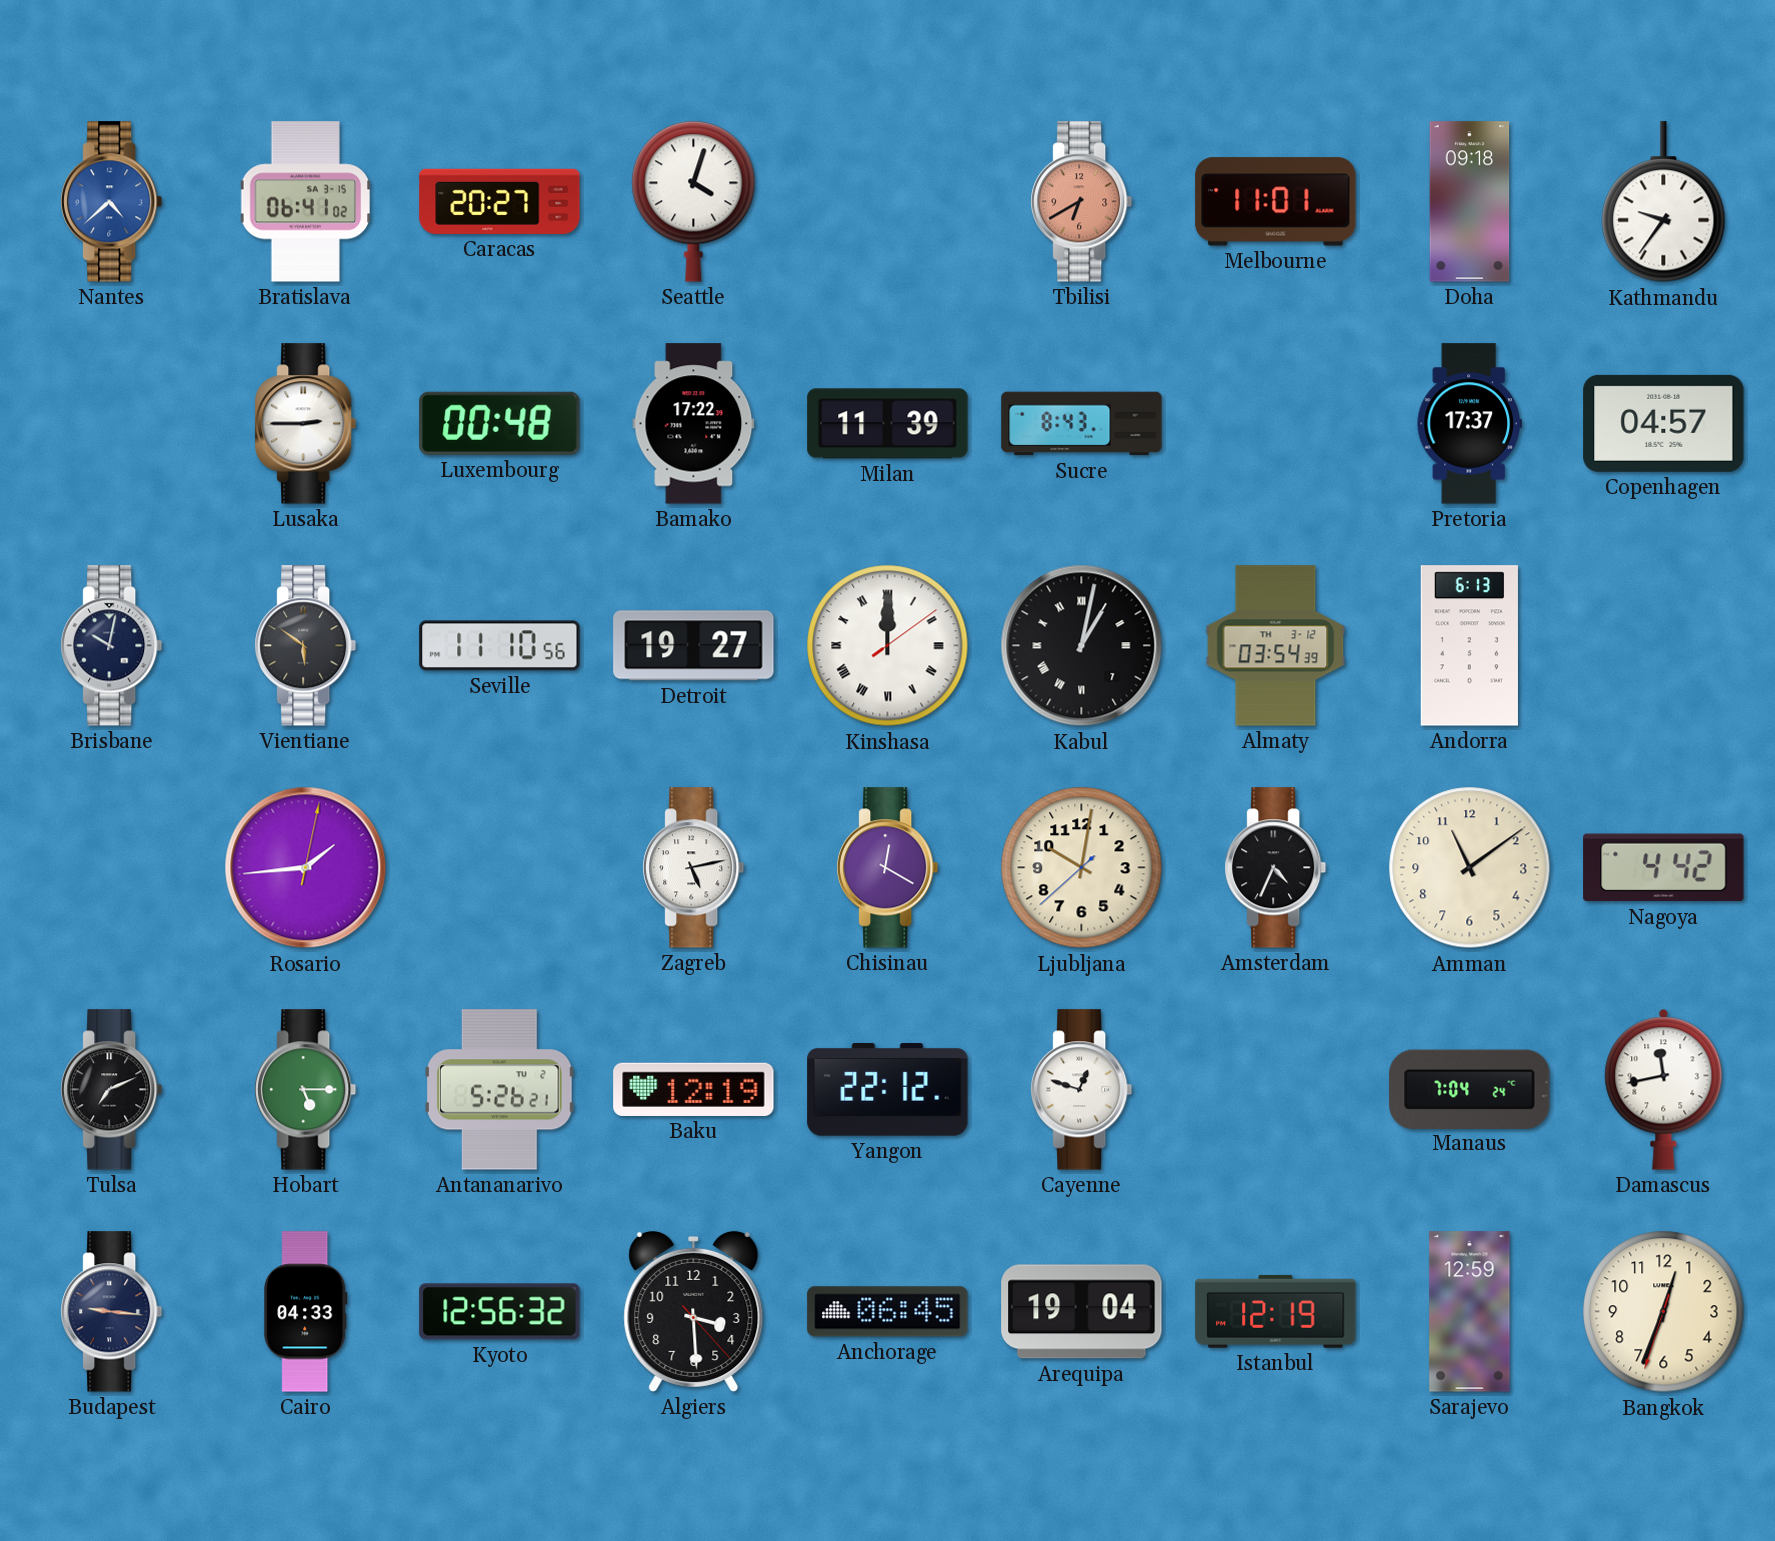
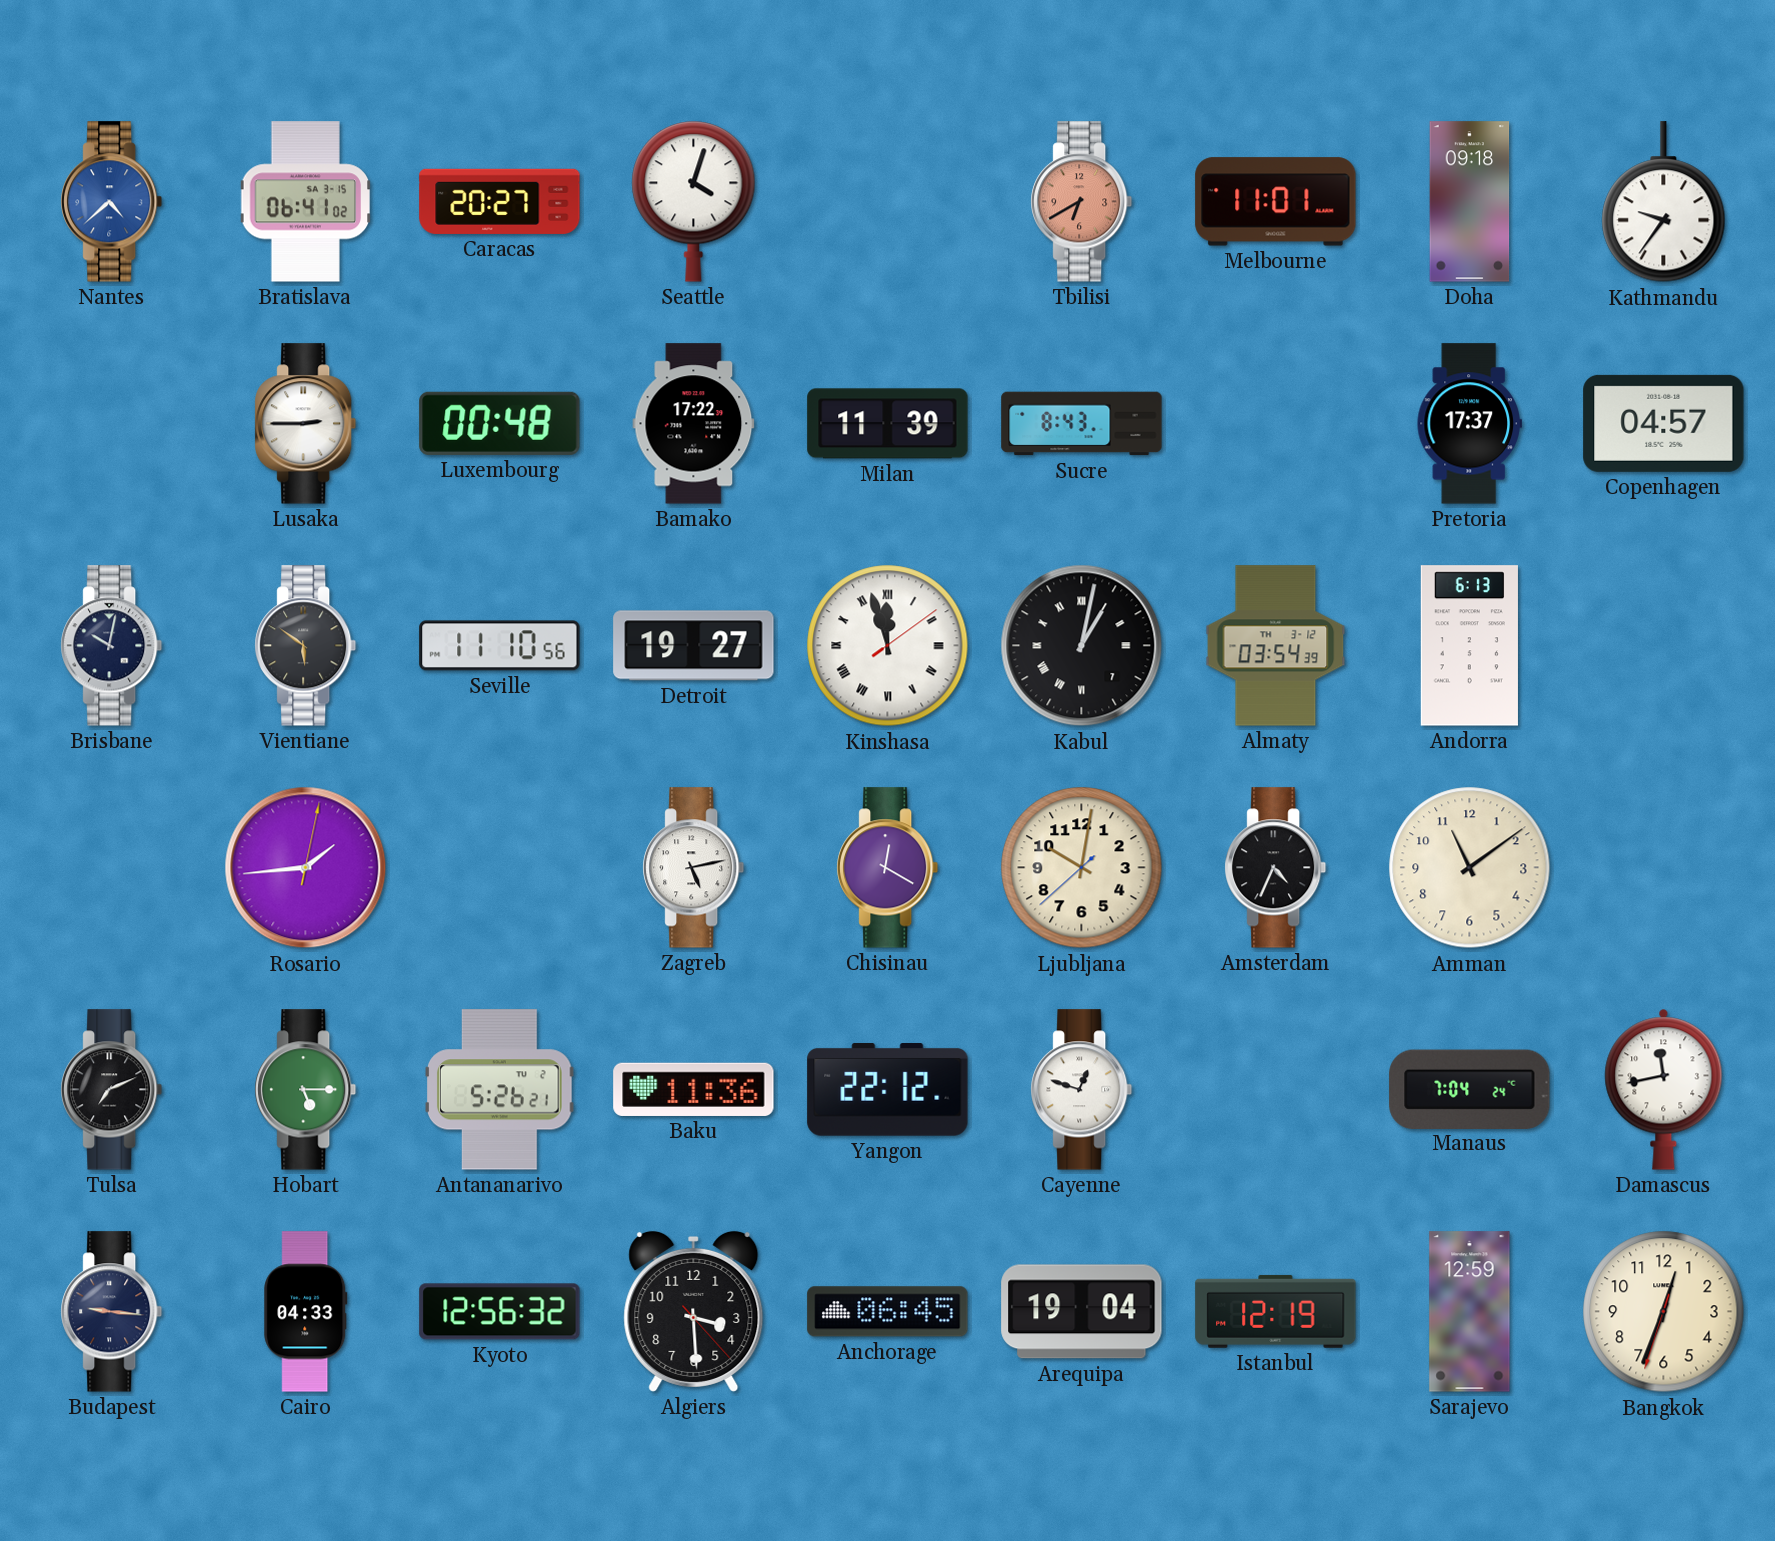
Kinshasa: 12:00 -> 11:57 (888, 646)
Nagoya: 4:42 -> none (1664, 868)
Baku: 12:19 -> 11:36 (694, 1089)
